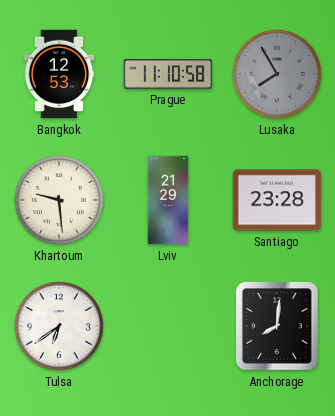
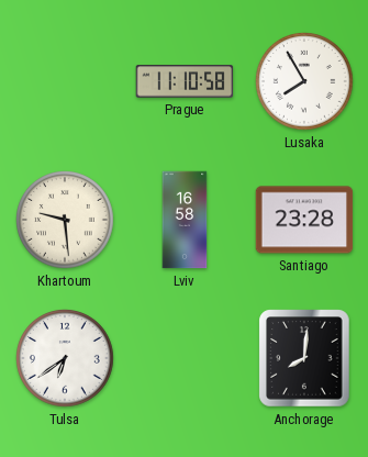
Bangkok: 12:53 -> none (59, 74)
Lusaka dial: grey -> white (305, 82)
Lviv: 21:29 -> 16:58 (185, 220)
